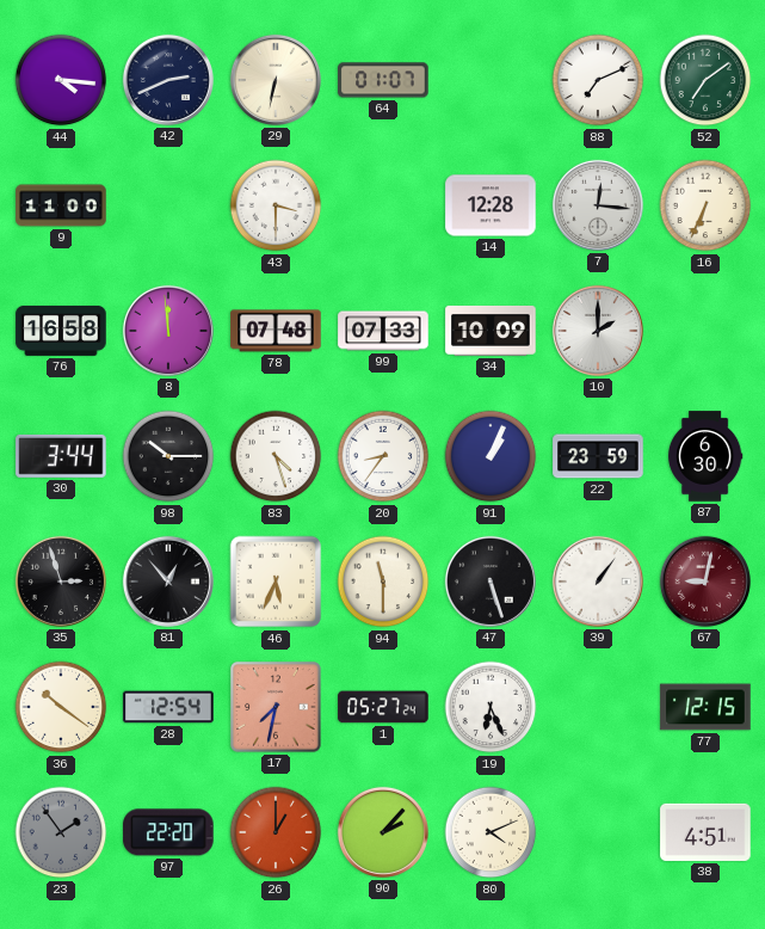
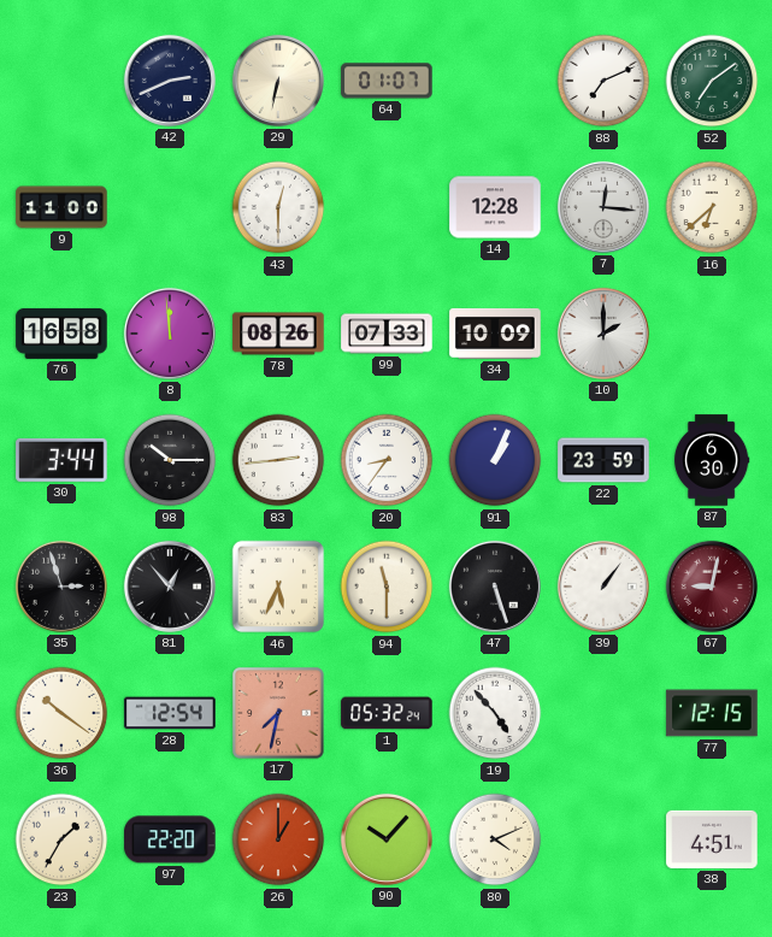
44: 4:16 -> none (61, 80)
43: 3:30 -> 12:30 (278, 207)
16: 6:34 -> 6:38 (712, 207)
78: 07:48 -> 08:26 (278, 334)
83: 4:27 -> 2:44 (278, 460)
1: 05:27 -> 05:32 (387, 713)
19: 6:26 -> 4:53 (495, 713)
23: 1:54 -> 1:35 (61, 839)
23 dial: grey -> cream (61, 839)
90: 2:07 -> 10:07 (387, 839)
